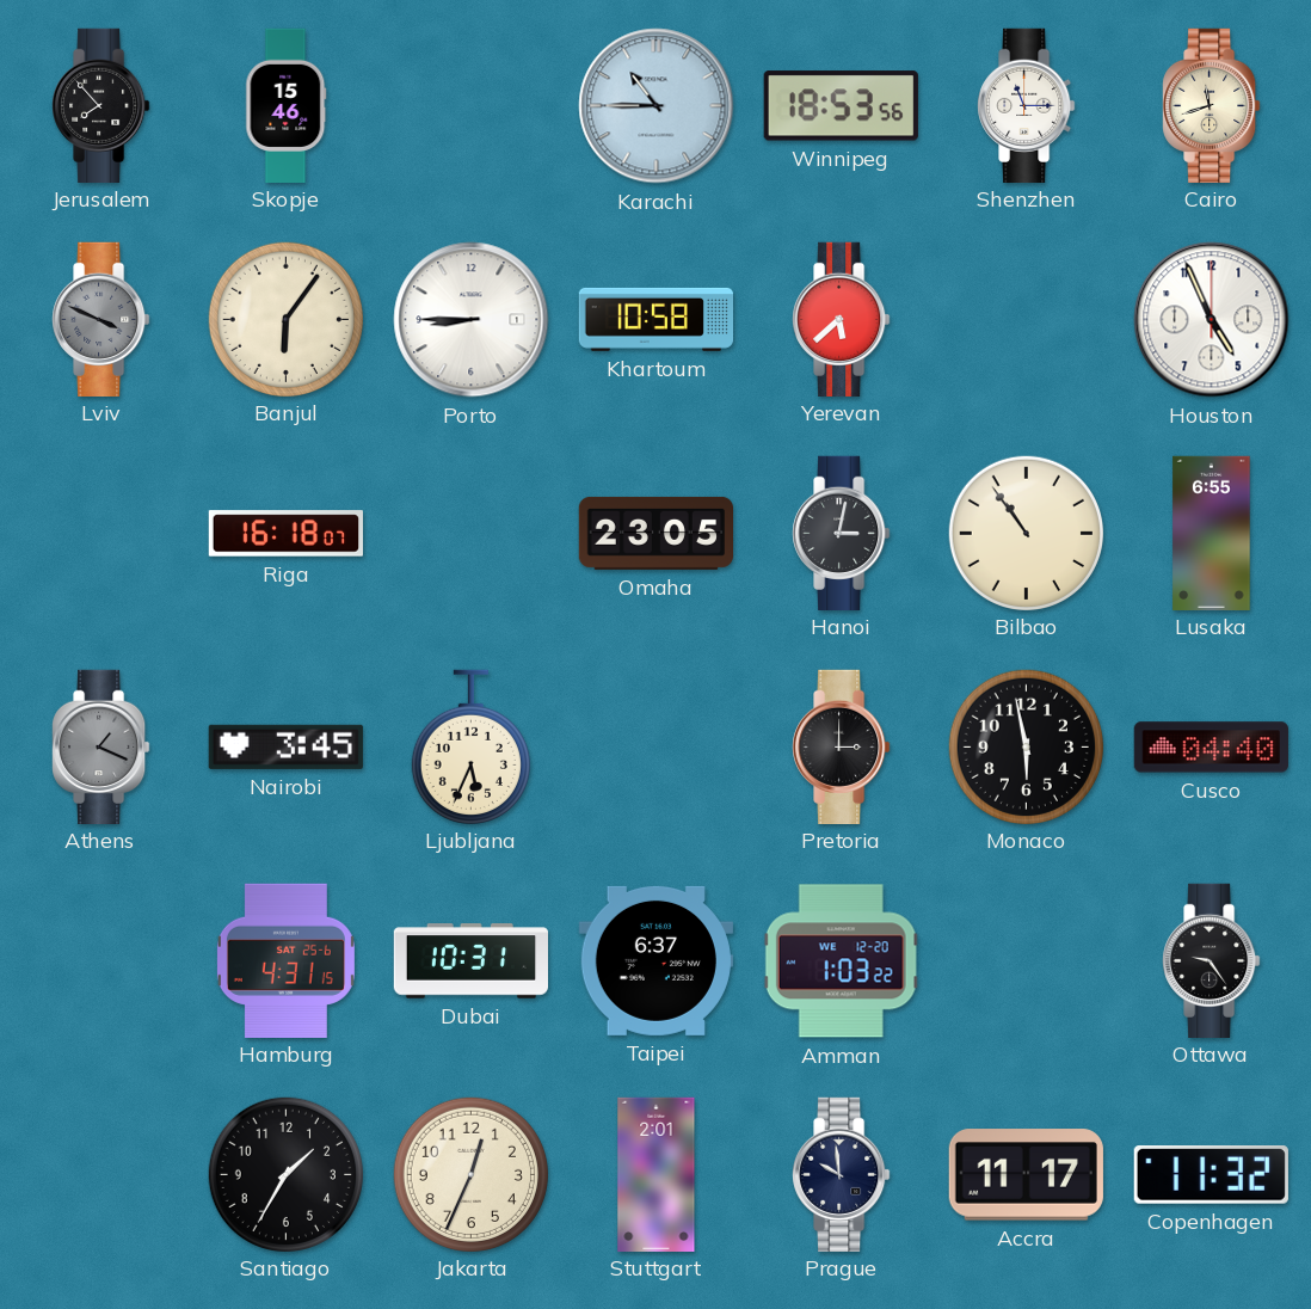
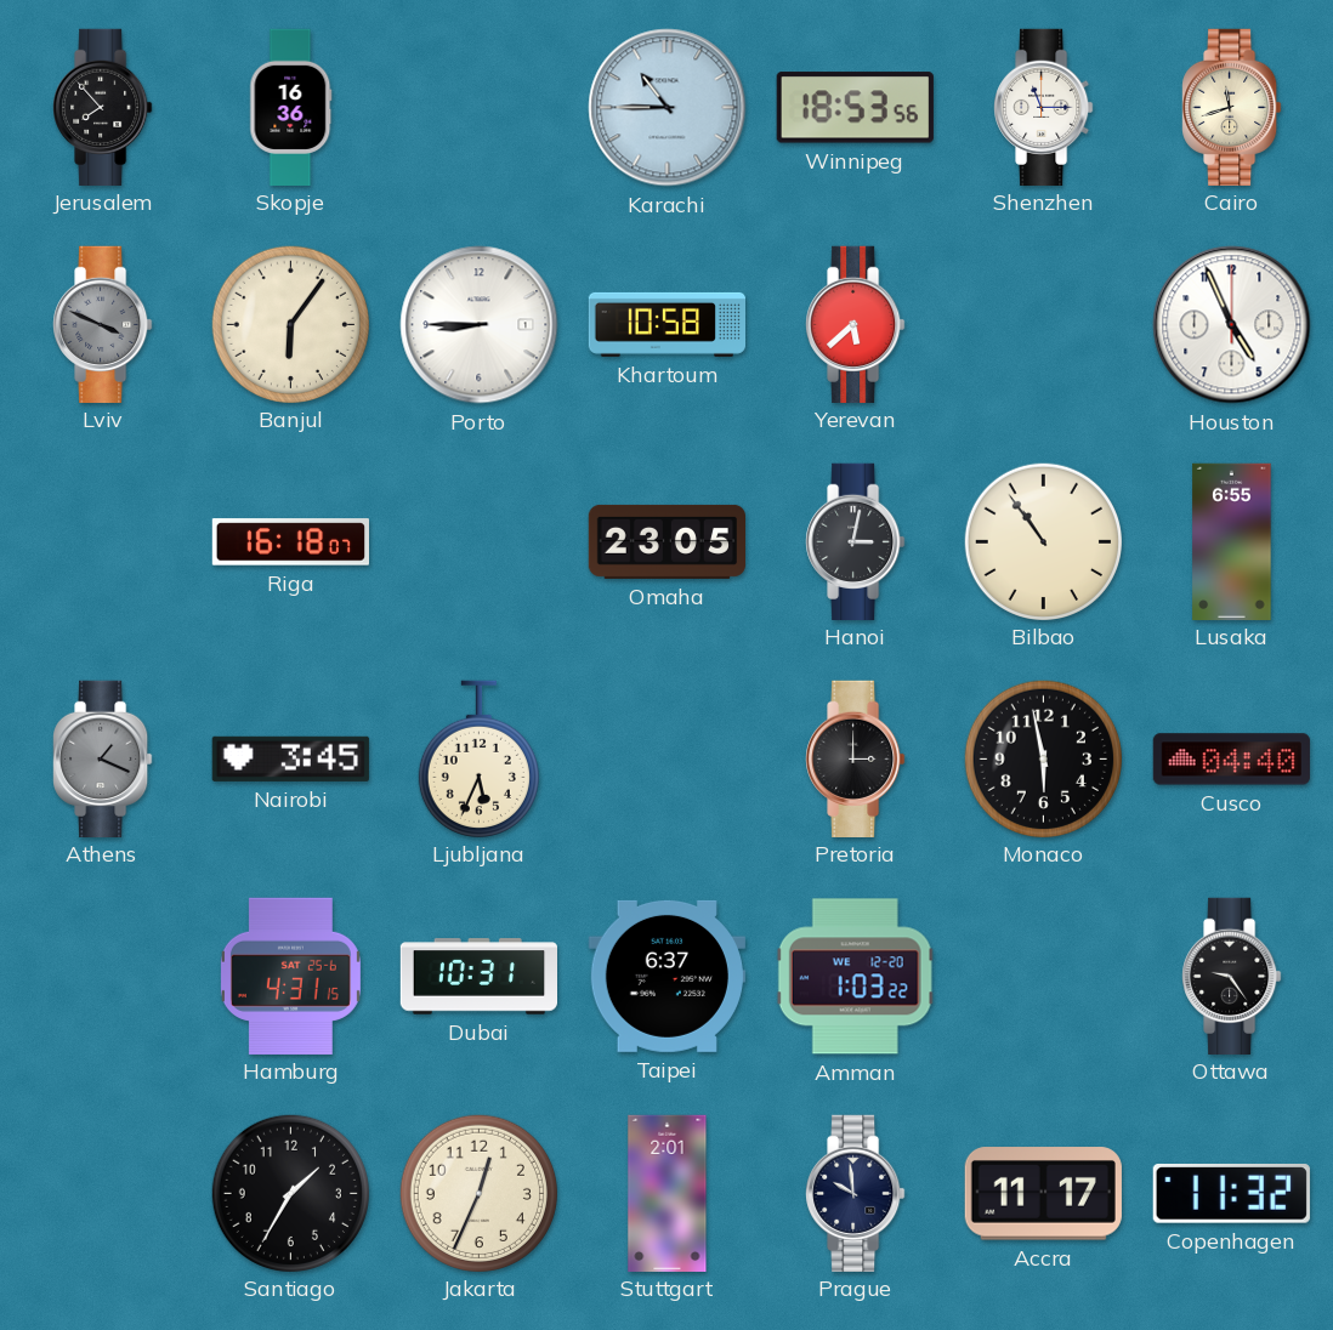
Skopje: 15:46 -> 16:36 (291, 107)
